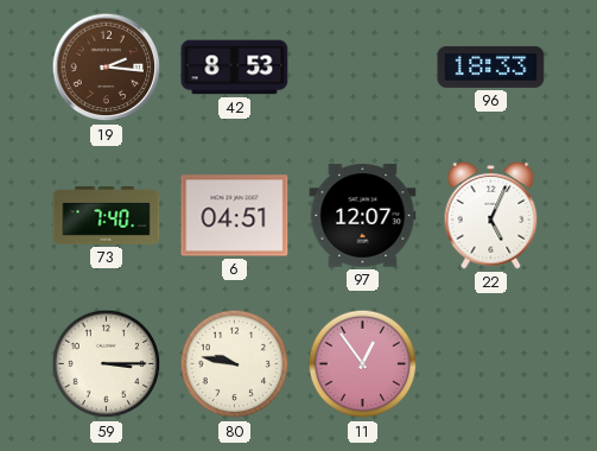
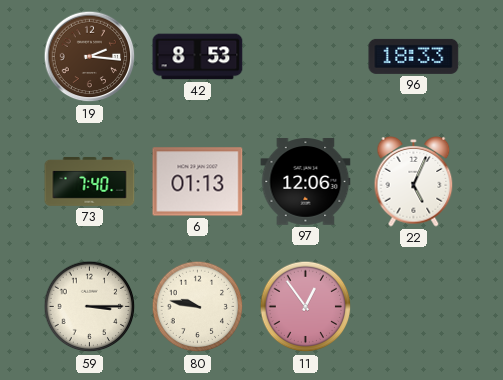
6: 04:51 -> 01:13 (198, 182)
97: 12:07 -> 12:06 (306, 182)
